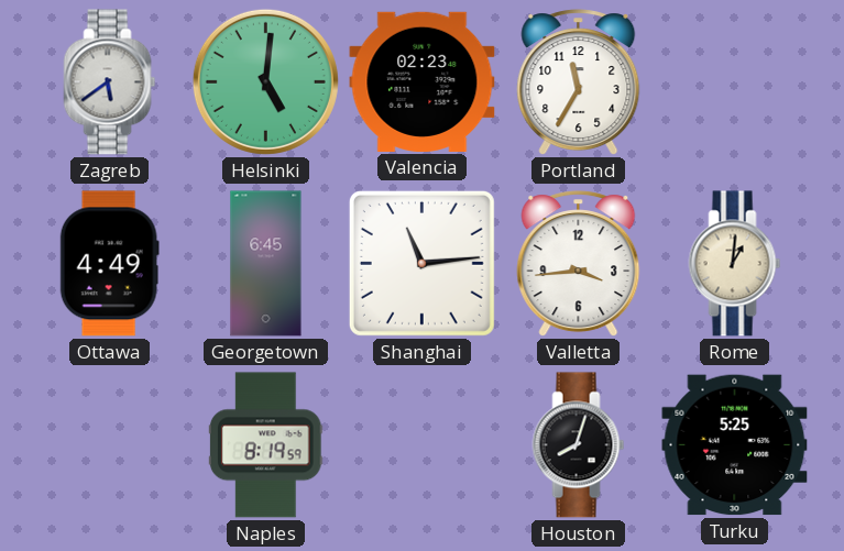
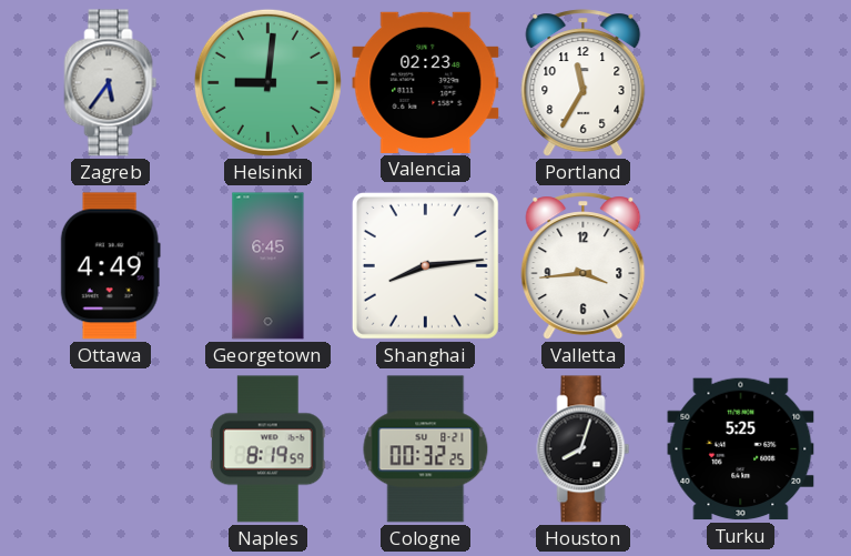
Zagreb: 5:39 -> 5:36 (111, 83)
Helsinki: 5:01 -> 9:01 (267, 82)
Shanghai: 11:14 -> 8:14 (425, 265)
Rome: 1:01 -> none (735, 264)
Cologne: none -> 00:32 (426, 449)
